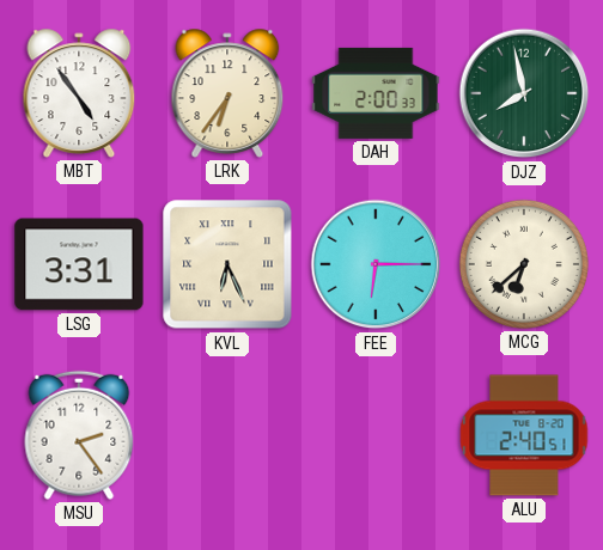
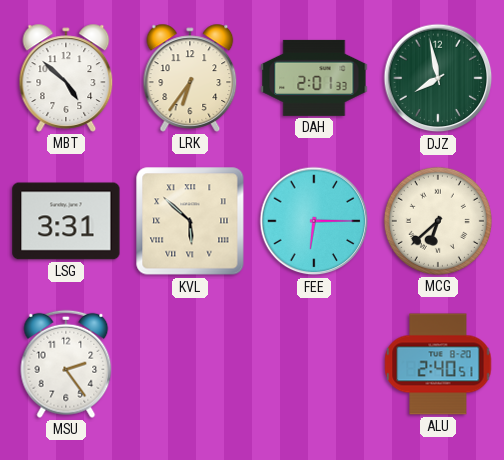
MBT: 4:54 -> 4:52 (66, 78)
DAH: 2:00 -> 2:01 (314, 78)
KVL: 6:26 -> 5:52 (190, 221)
